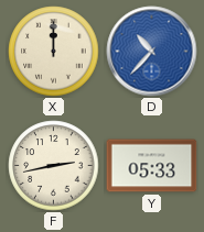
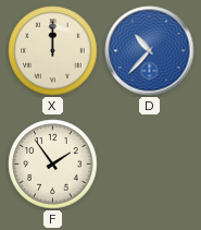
F: 2:43 -> 1:54 (53, 165)
Y: 05:33 -> none (152, 166)
